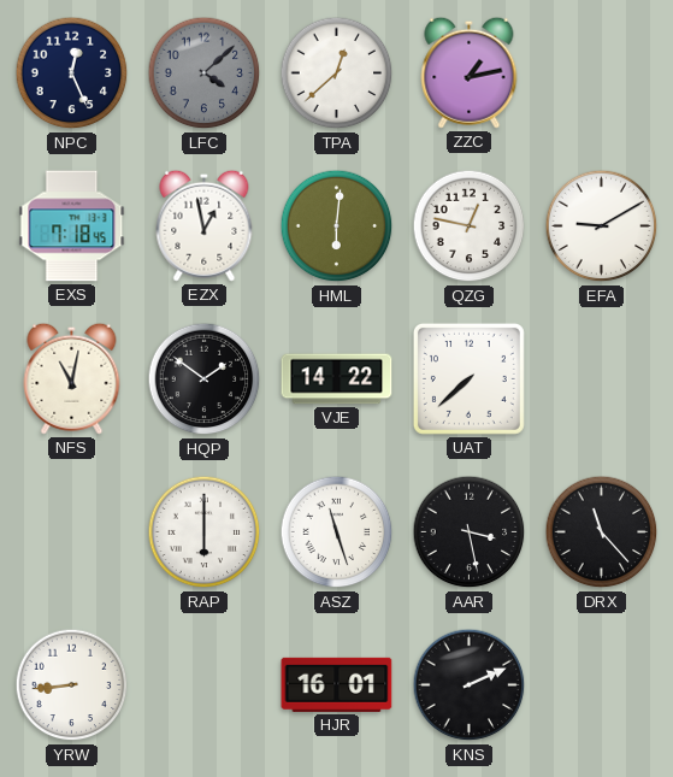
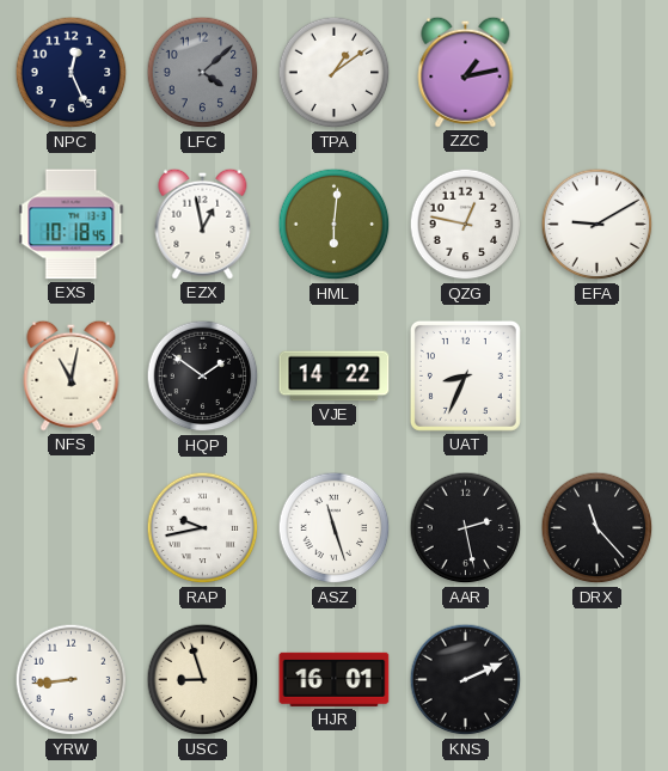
TPA: 12:38 -> 1:09 (335, 73)
EXS: 7:18 -> 10:18 (72, 225)
UAT: 7:38 -> 8:34 (465, 375)
RAP: 6:00 -> 9:43 (203, 528)
AAR: 3:28 -> 2:28 (466, 528)
USC: none -> 8:57 (203, 680)
